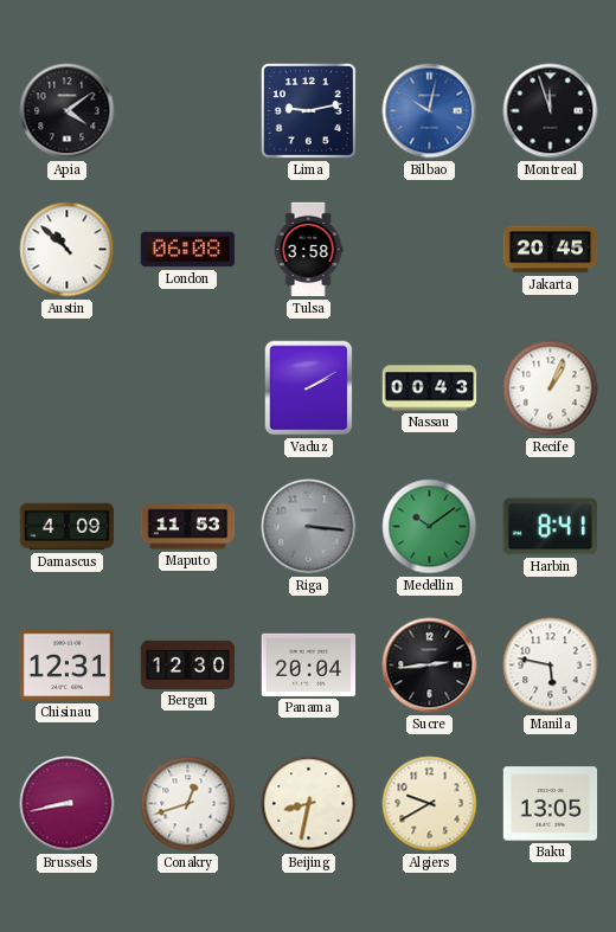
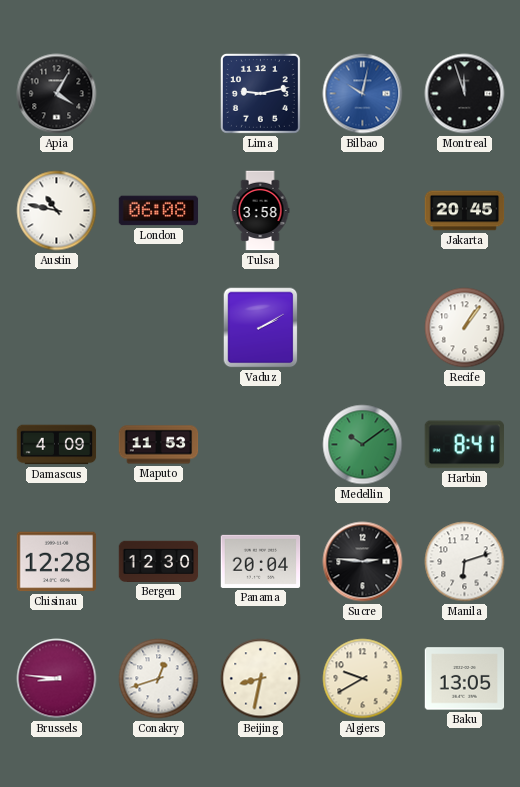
Apia: 4:09 -> 4:05 (57, 94)
Austin: 10:52 -> 10:47 (57, 211)
Nassau: 00:43 -> none (430, 388)
Recife: 1:04 -> 1:06 (465, 328)
Riga: 3:16 -> none (309, 527)
Chisinau: 12:31 -> 12:28 (57, 562)
Sucre: 2:44 -> 2:46 (363, 562)
Manila: 5:47 -> 6:12 (465, 562)
Brussels: 8:43 -> 8:46 (57, 679)
